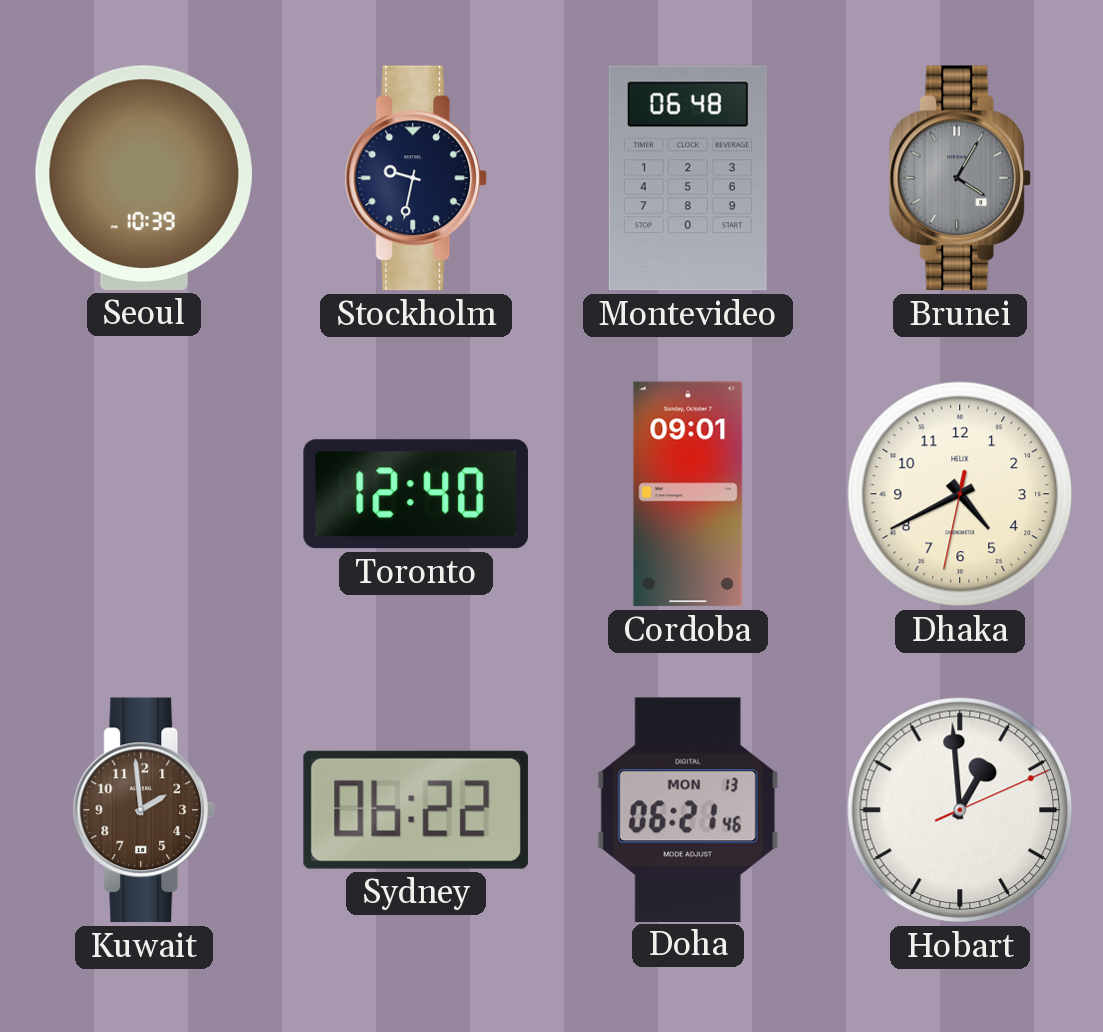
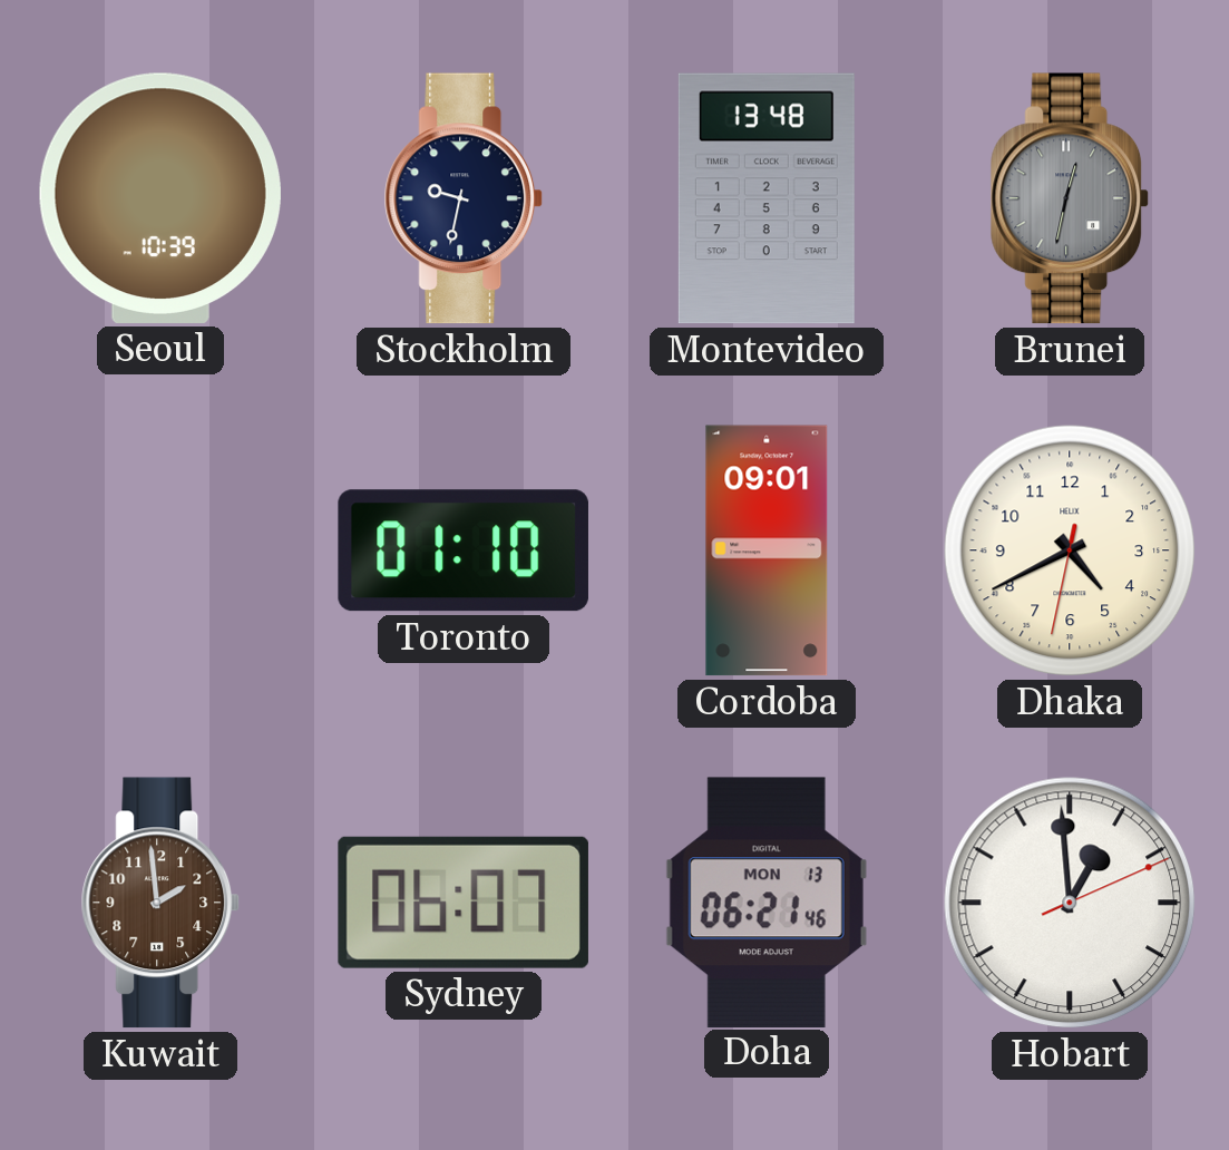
Montevideo: 06:48 -> 13:48 (767, 198)
Brunei: 4:05 -> 12:32 (1070, 198)
Toronto: 12:40 -> 01:10 (464, 550)
Sydney: 06:22 -> 06:07 (464, 903)
